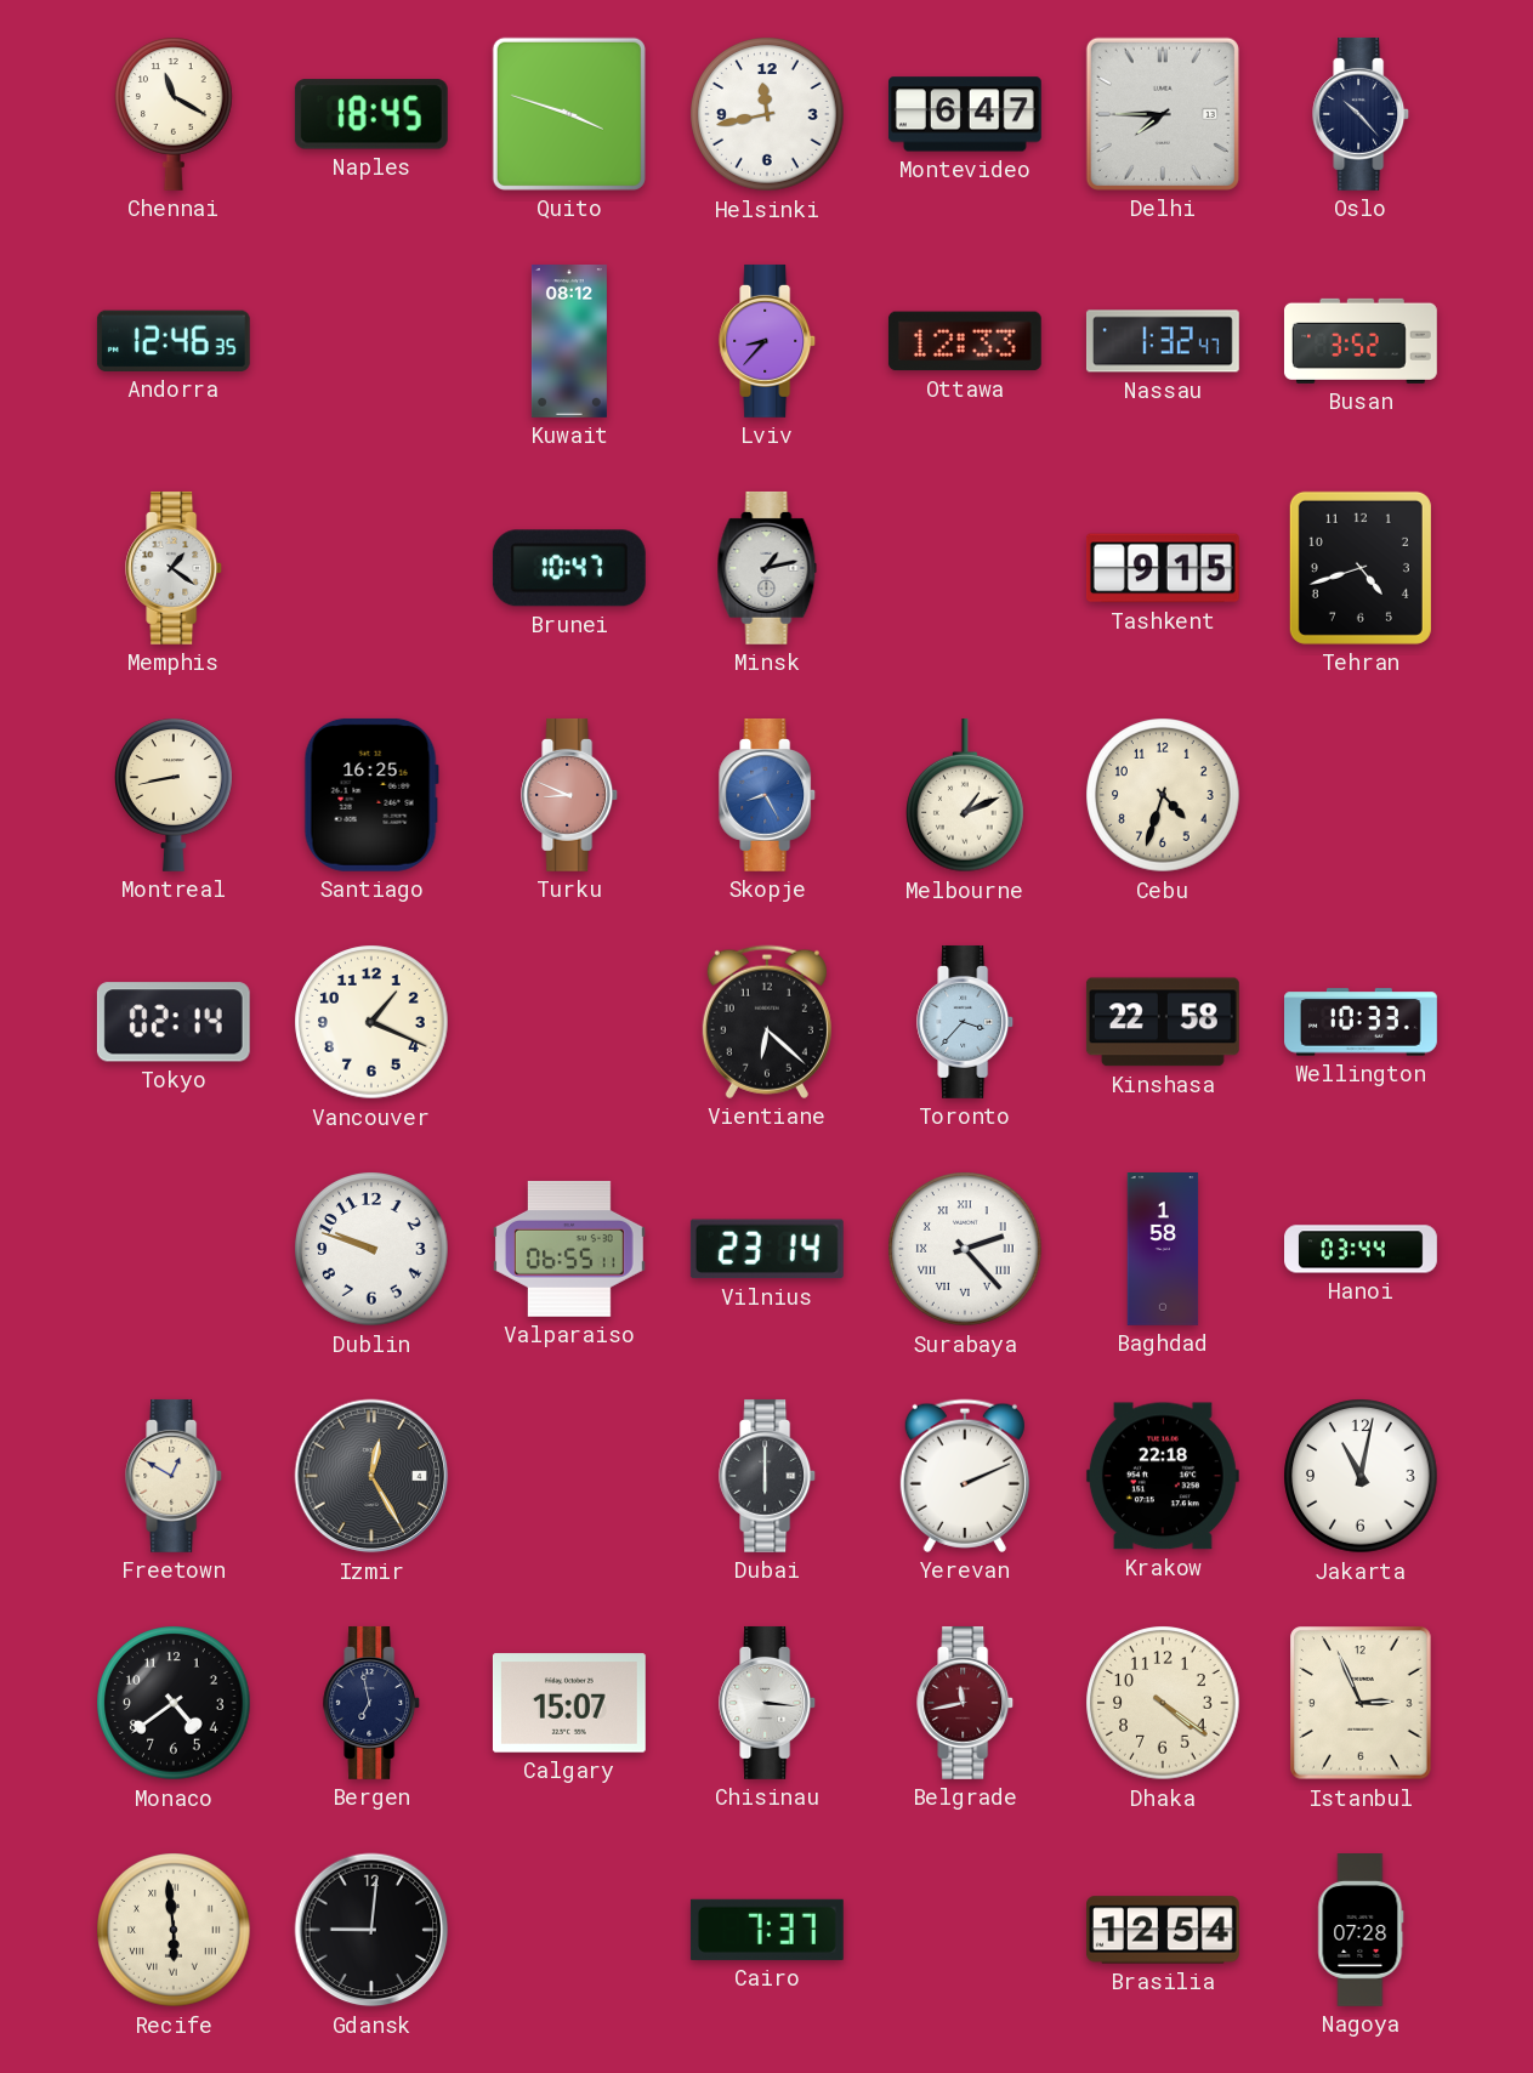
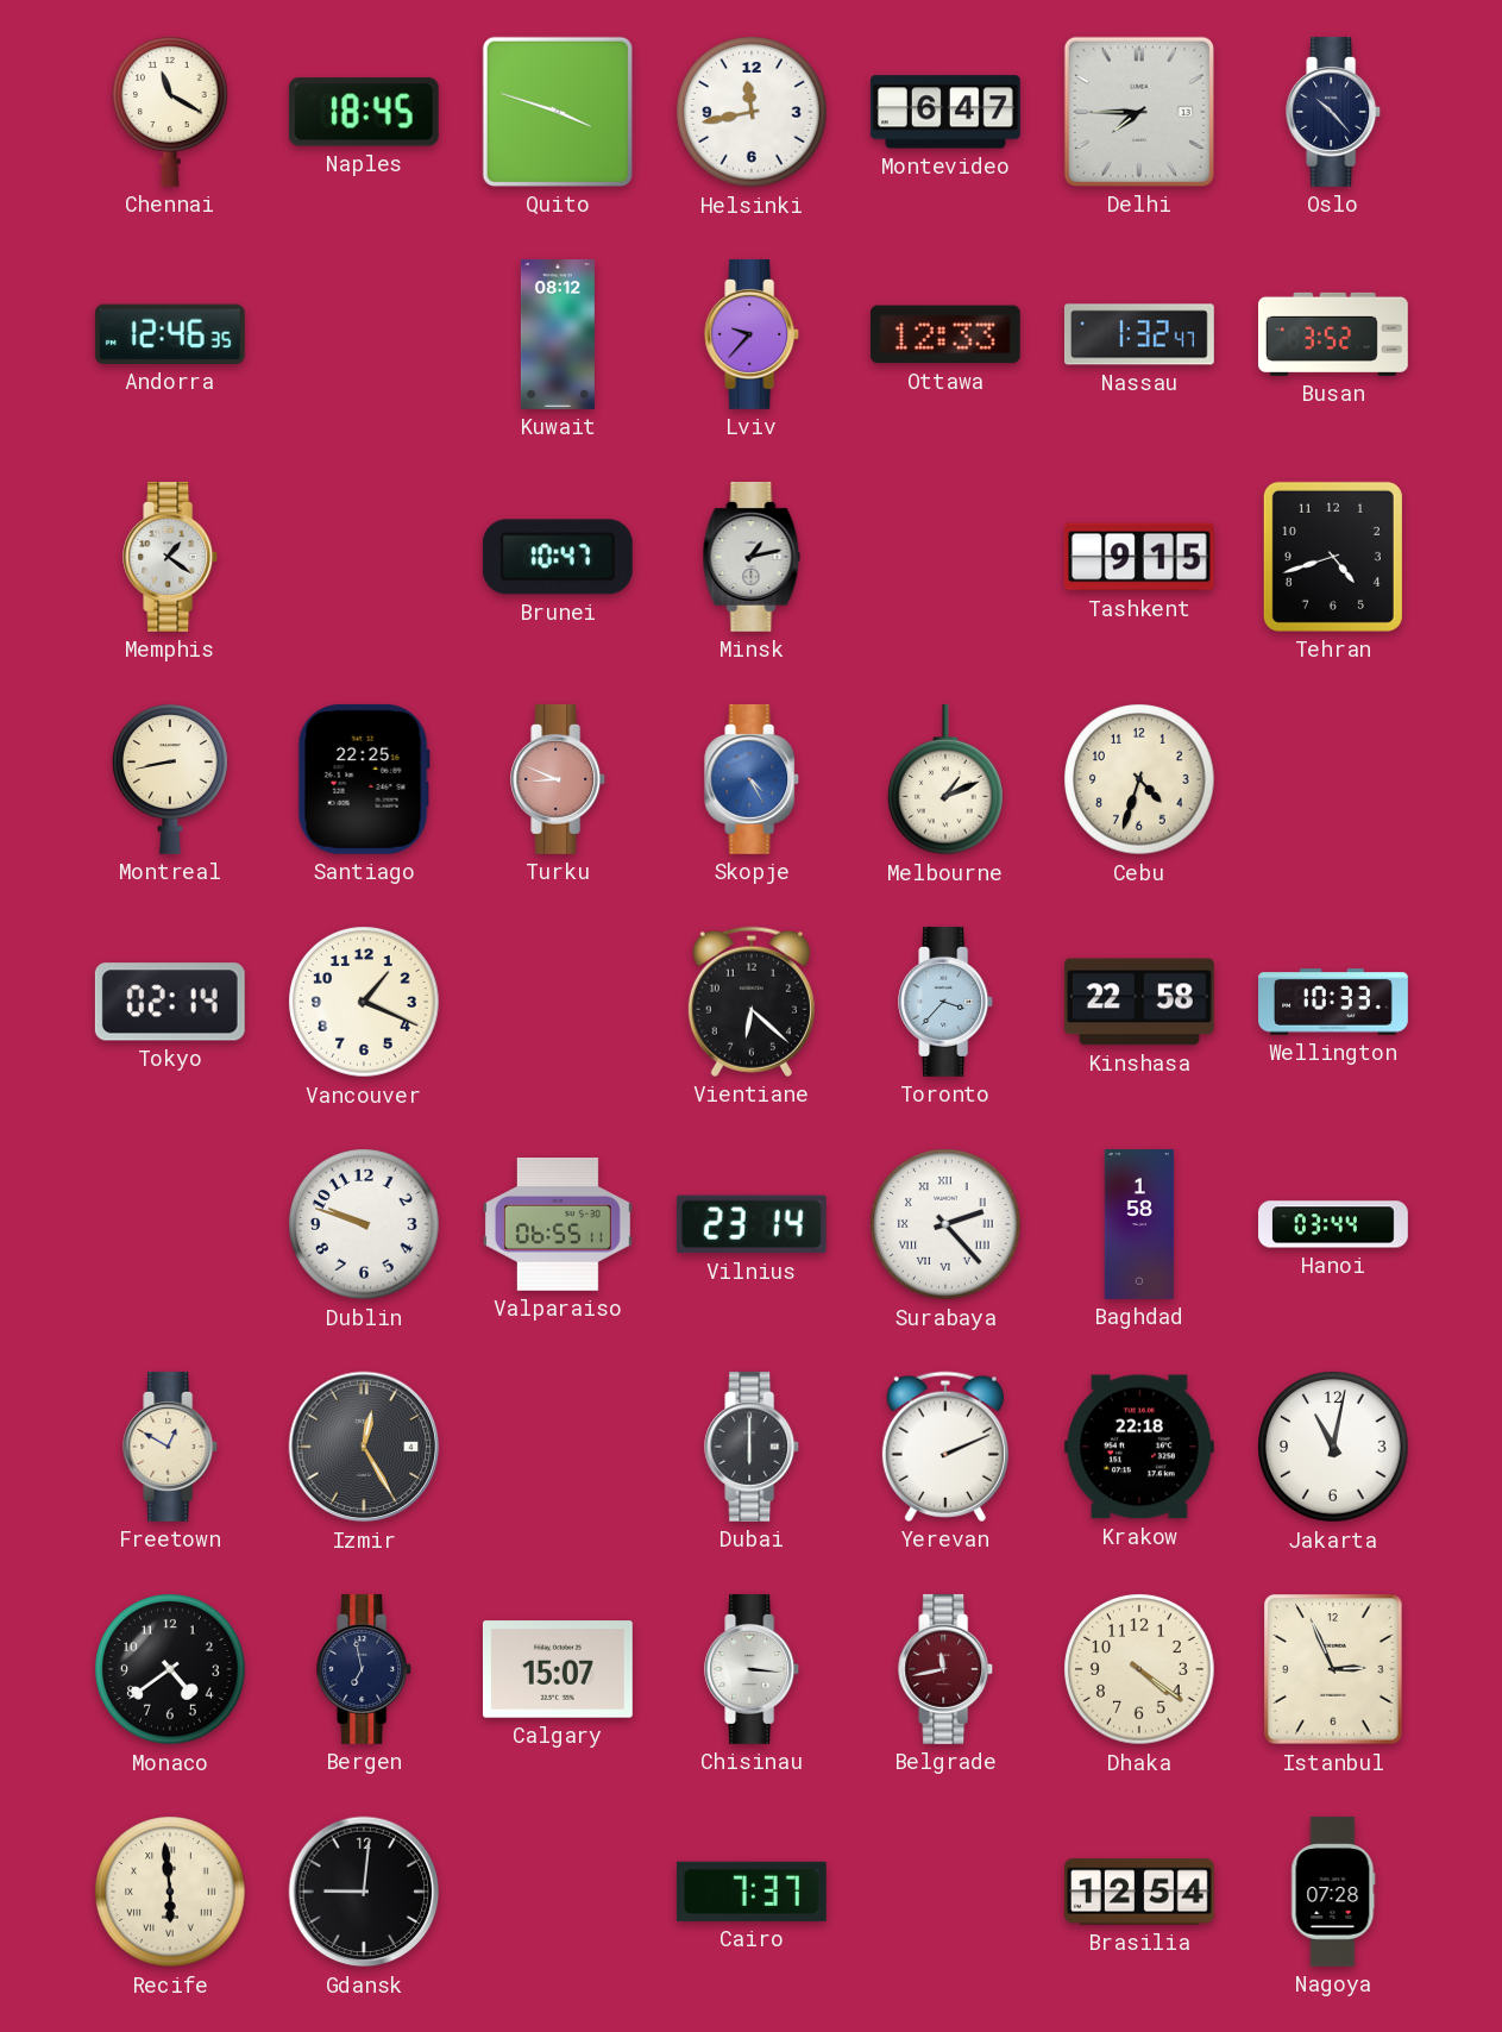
Lviv: 8:37 -> 9:37 (753, 334)
Santiago: 16:25 -> 22:25 (364, 779)
Skopje: 8:25 -> 4:25 (753, 779)
